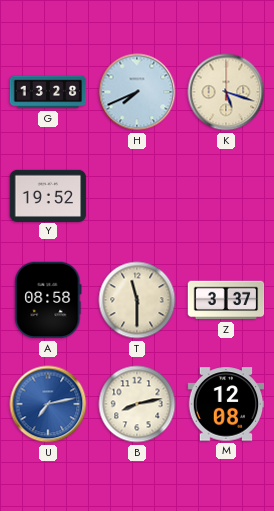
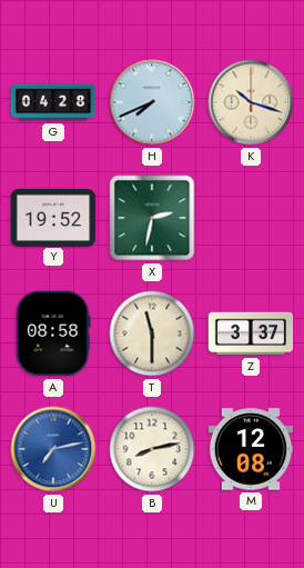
G: 13:28 -> 04:28 (53, 102)
K: 5:18 -> 10:18 (251, 102)
X: none -> 2:32 (152, 218)
